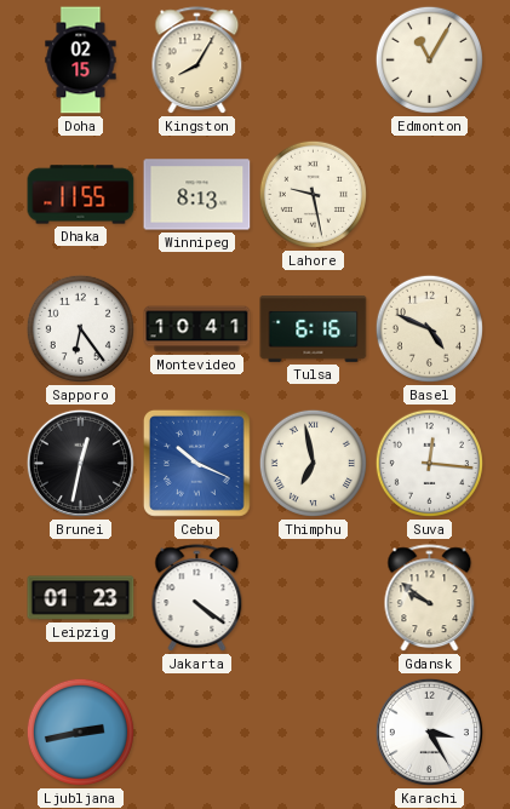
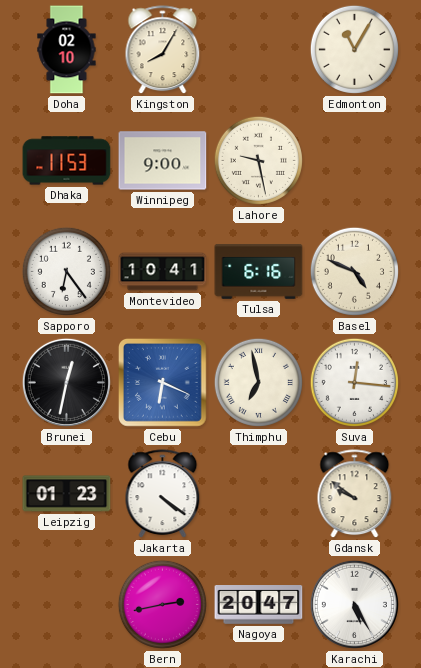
Doha: 02:15 -> 02:10 (67, 50)
Dhaka: 11:55 -> 11:53 (67, 161)
Winnipeg: 8:13 -> 9:00 (163, 161)
Cebu: 10:19 -> 6:19 (162, 382)
Ljubljana: 2:43 -> none (80, 731)
Bern: none -> 2:43 (162, 604)
Nagoya: none -> 20:47 (259, 605)
Karachi: 3:25 -> 5:25 (354, 604)
